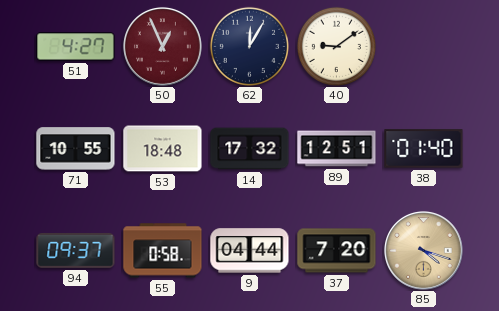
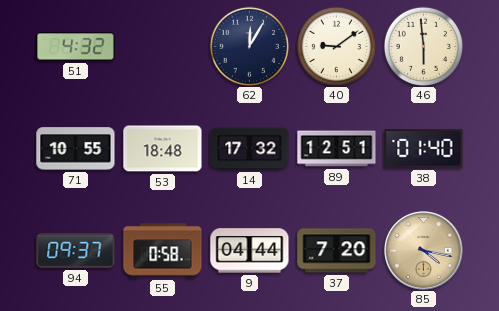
51: 4:27 -> 4:32 (76, 47)
50: 12:56 -> none (162, 46)
46: none -> 5:59 (423, 46)
85: 4:18 -> 4:17 (423, 250)
